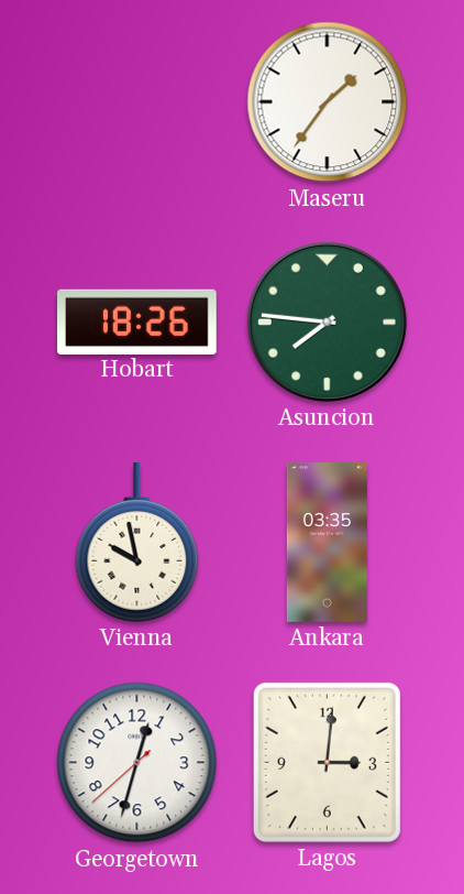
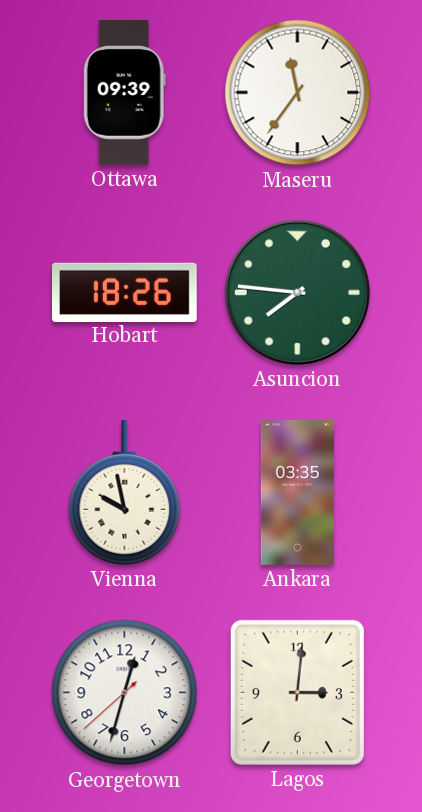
Ottawa: none -> 09:39 (124, 93)
Maseru: 1:36 -> 11:36 (298, 93)
